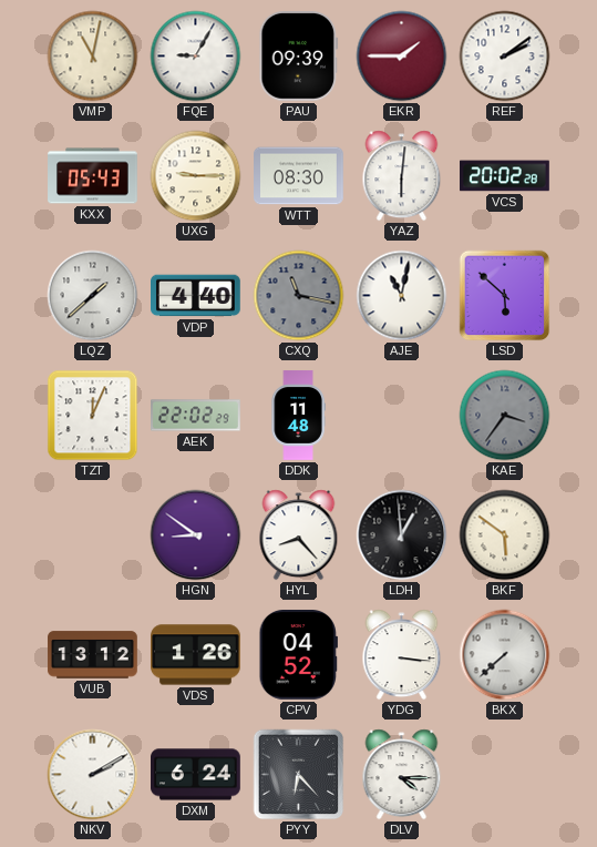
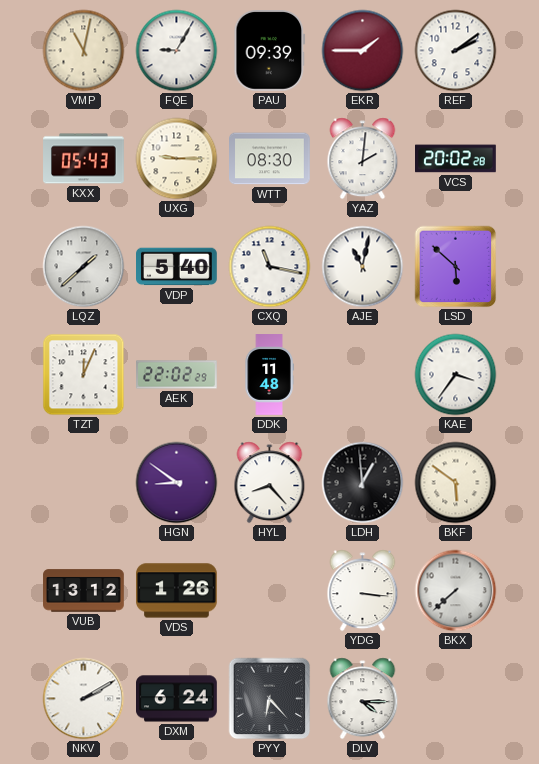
YAZ: 6:01 -> 2:01 (363, 159)
VDP: 4:40 -> 5:40 (177, 267)
CXQ dial: grey -> white (270, 267)
KAE dial: grey -> white (456, 375)
CPV: 04:52 -> none (298, 655)
